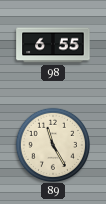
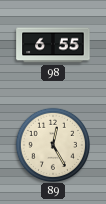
89: 11:25 -> 12:25 (52, 144)
